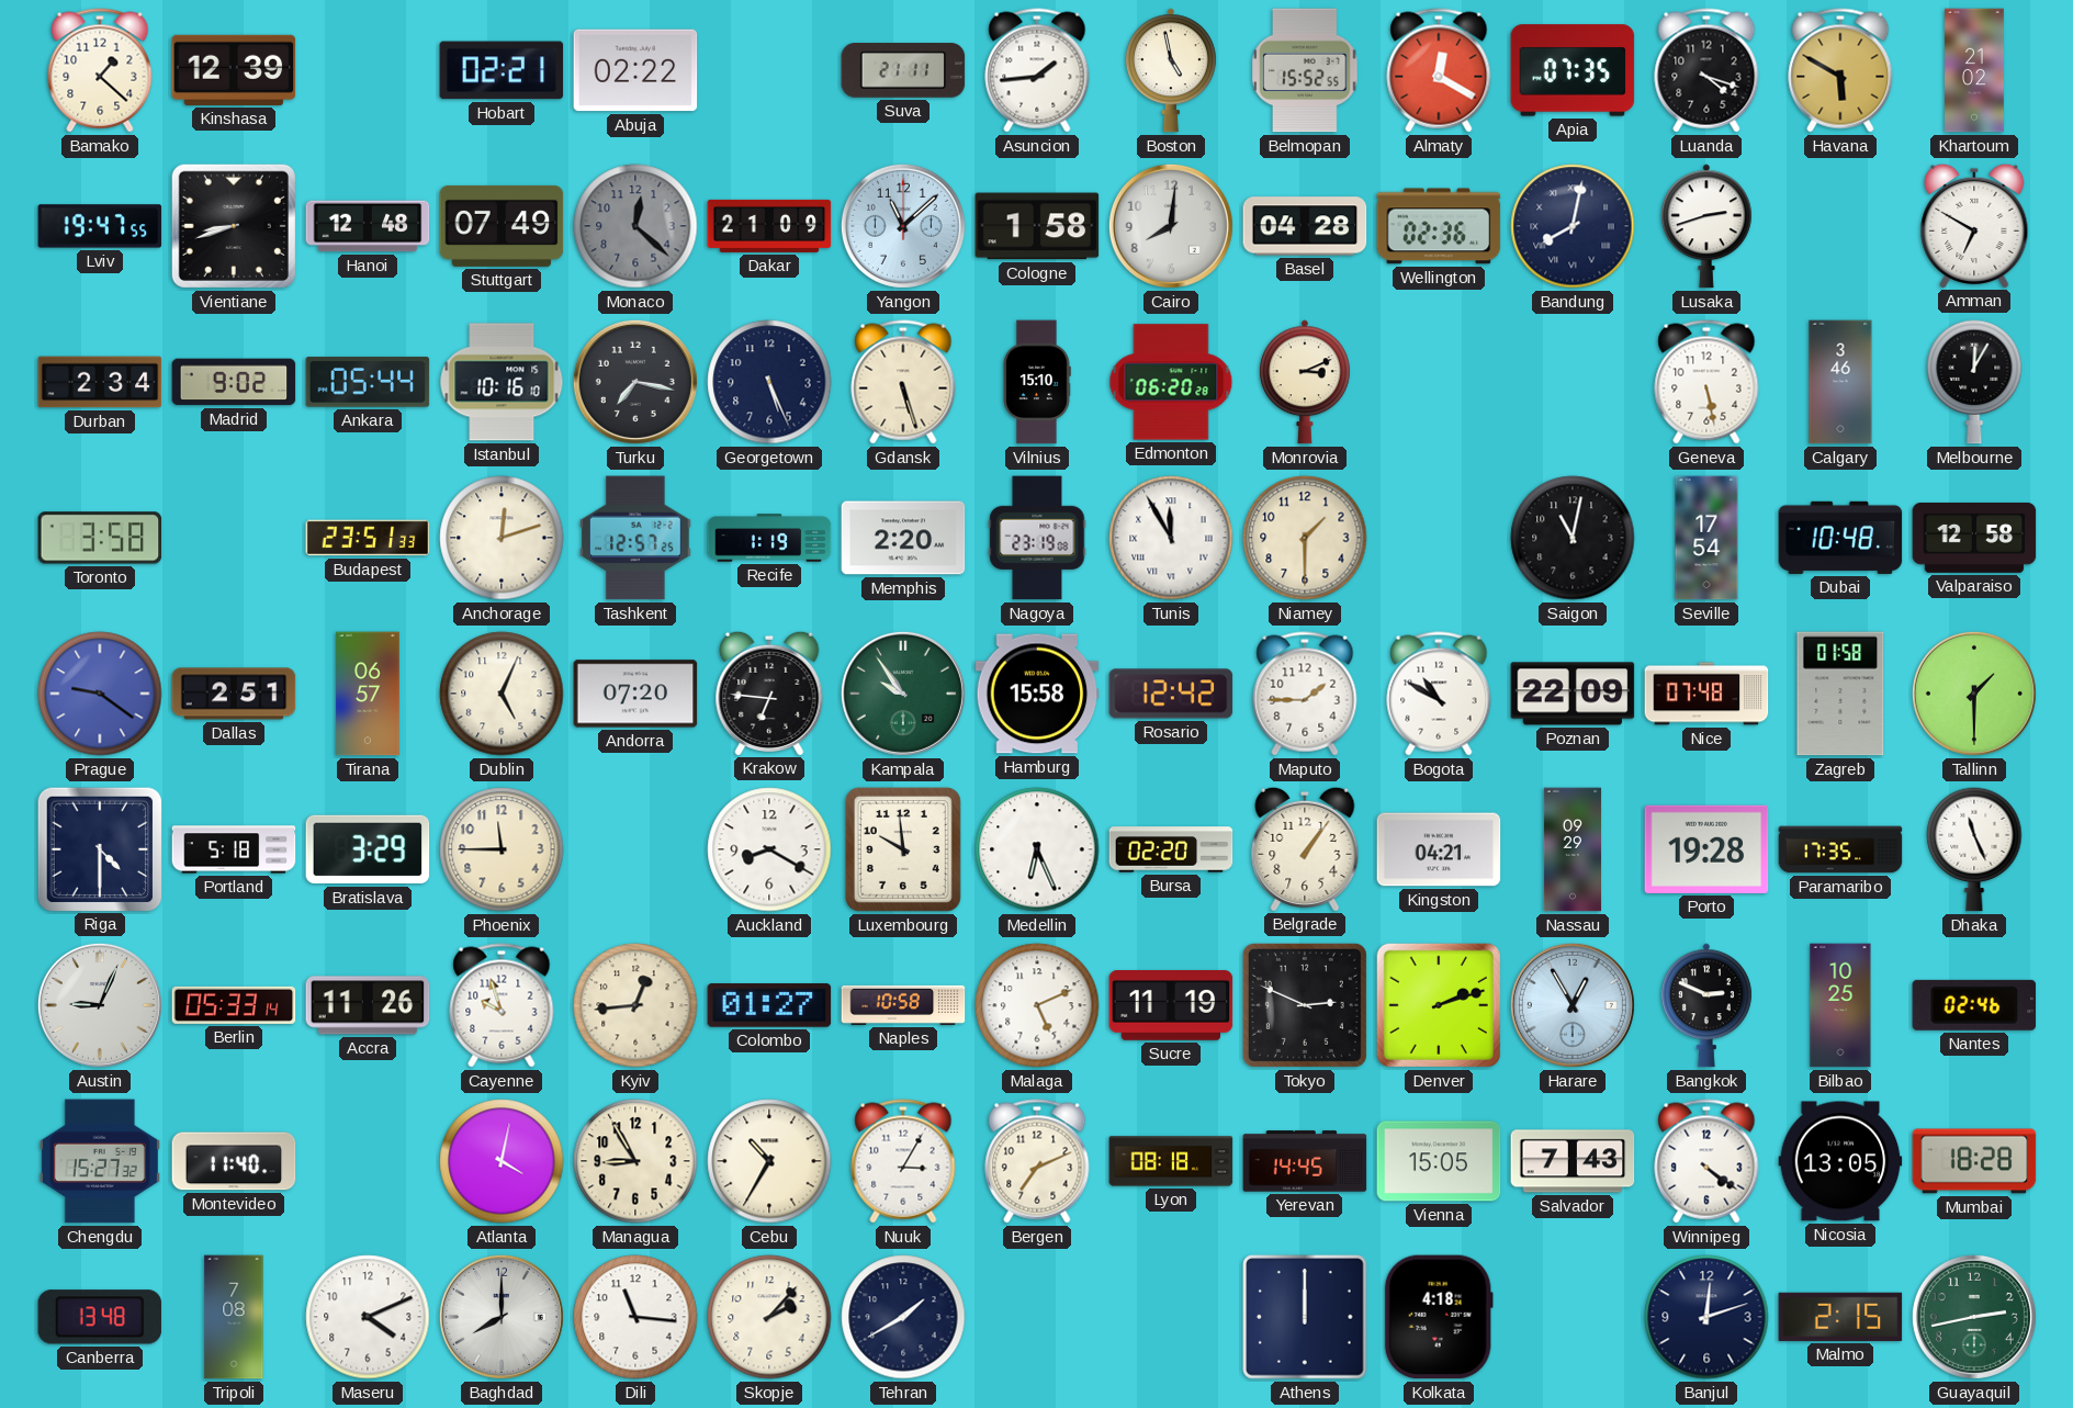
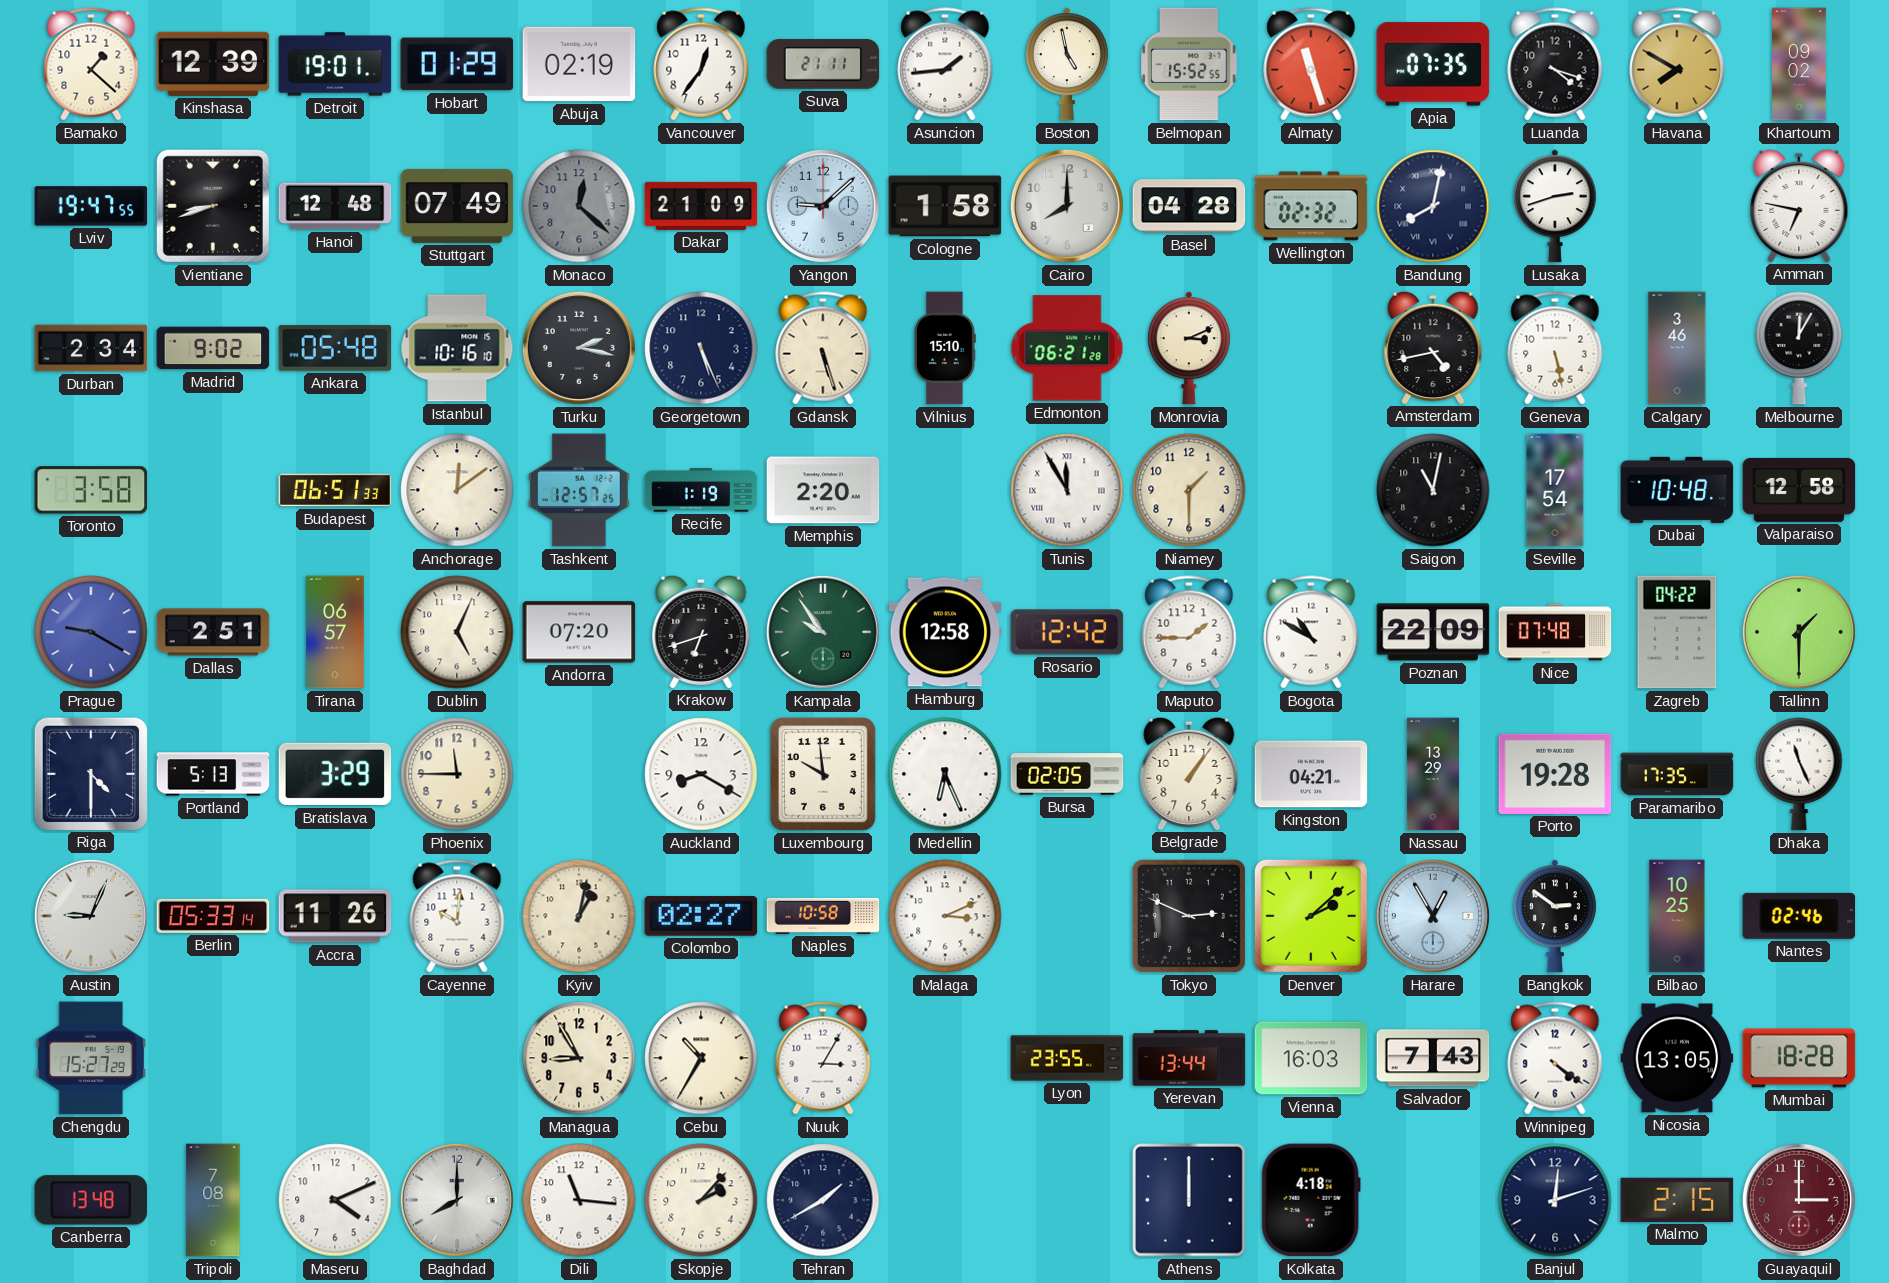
Detroit: none -> 19:01 (335, 64)
Hobart: 02:21 -> 01:29 (457, 64)
Abuja: 02:22 -> 02:19 (579, 64)
Vancouver: none -> 12:36 (701, 64)
Almaty: 12:20 -> 11:27 (1311, 64)
Havana: 5:50 -> 7:50 (1677, 64)
Khartoum: 21:02 -> 09:02 (1800, 64)
Yangon: 11:08 -> 9:08 (823, 206)
Cairo: 8:01 -> 8:00 (1067, 206)
Wellington: 02:36 -> 02:32 (1311, 206)
Amman: 6:50 -> 6:47 (1799, 205)
Ankara: 05:44 -> 05:48 (335, 348)
Turku: 7:17 -> 2:17 (579, 348)
Edmonton: 06:20 -> 06:21 (1067, 348)
Amsterdam: none -> 4:43 (1433, 347)
Budapest: 23:51 -> 06:51 (335, 490)
Anchorage: 12:12 -> 12:09 (457, 490)
Nagoya: 23:19 -> none (1037, 538)
Prague: 9:21 -> 9:20 (91, 632)
Krakow: 6:46 -> 6:42 (701, 631)
Hamburg: 15:58 -> 12:58 (945, 632)
Zagreb: 01:58 -> 04:22 (1677, 632)
Portland: 5:18 -> 5:13 (213, 774)
Bursa: 02:20 -> 02:05 (1067, 774)
Nassau: 09:29 -> 13:29 (1432, 774)
Cayenne: 9:57 -> 10:01 (457, 916)
Kyiv: 12:44 -> 1:02 (579, 916)
Colombo: 01:27 -> 02:27 (701, 916)
Malaga: 5:11 -> 3:11 (945, 916)
Sucre: 11:19 -> none (1171, 1006)
Denver: 2:12 -> 2:08 (1311, 916)
Bangkok: 2:49 -> 2:51 (1555, 916)
Chengdu: 15:27:32 -> 15:27:29 (91, 1058)
Montevideo: 11:40 -> none (234, 1161)
Atlanta: 4:02 -> none (502, 1161)
Bergen: 7:11 -> none (1037, 1161)
Lyon: 08:18 -> 23:55 (1067, 1058)
Yerevan: 14:45 -> 13:44 (1189, 1058)
Vienna: 15:05 -> 16:03 (1311, 1058)
Guayaquil: 2:43 -> 3:00 (1799, 1200)
Guayaquil dial: green -> burgundy (1799, 1200)
